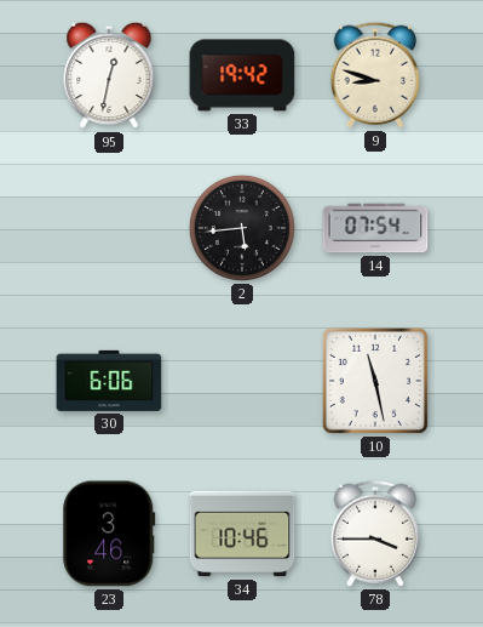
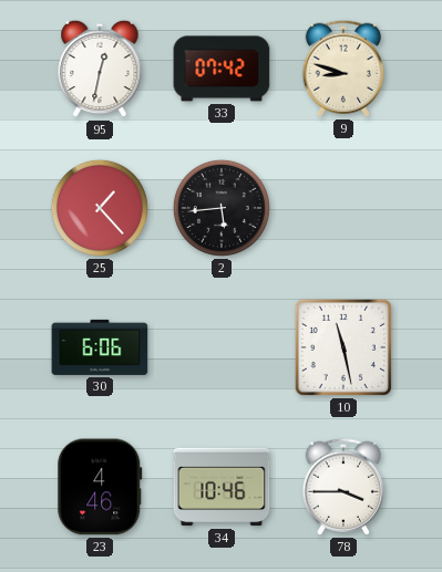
33: 19:42 -> 07:42 (222, 69)
25: none -> 1:23 (100, 208)
14: 07:54 -> none (375, 228)
23: 3:46 -> 4:46 (100, 487)
